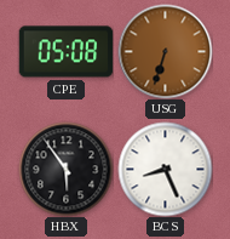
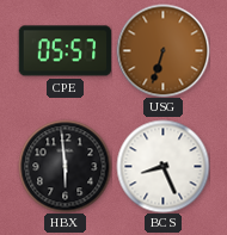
CPE: 05:08 -> 05:57 (65, 51)
HBX: 5:54 -> 5:59 (65, 166)
